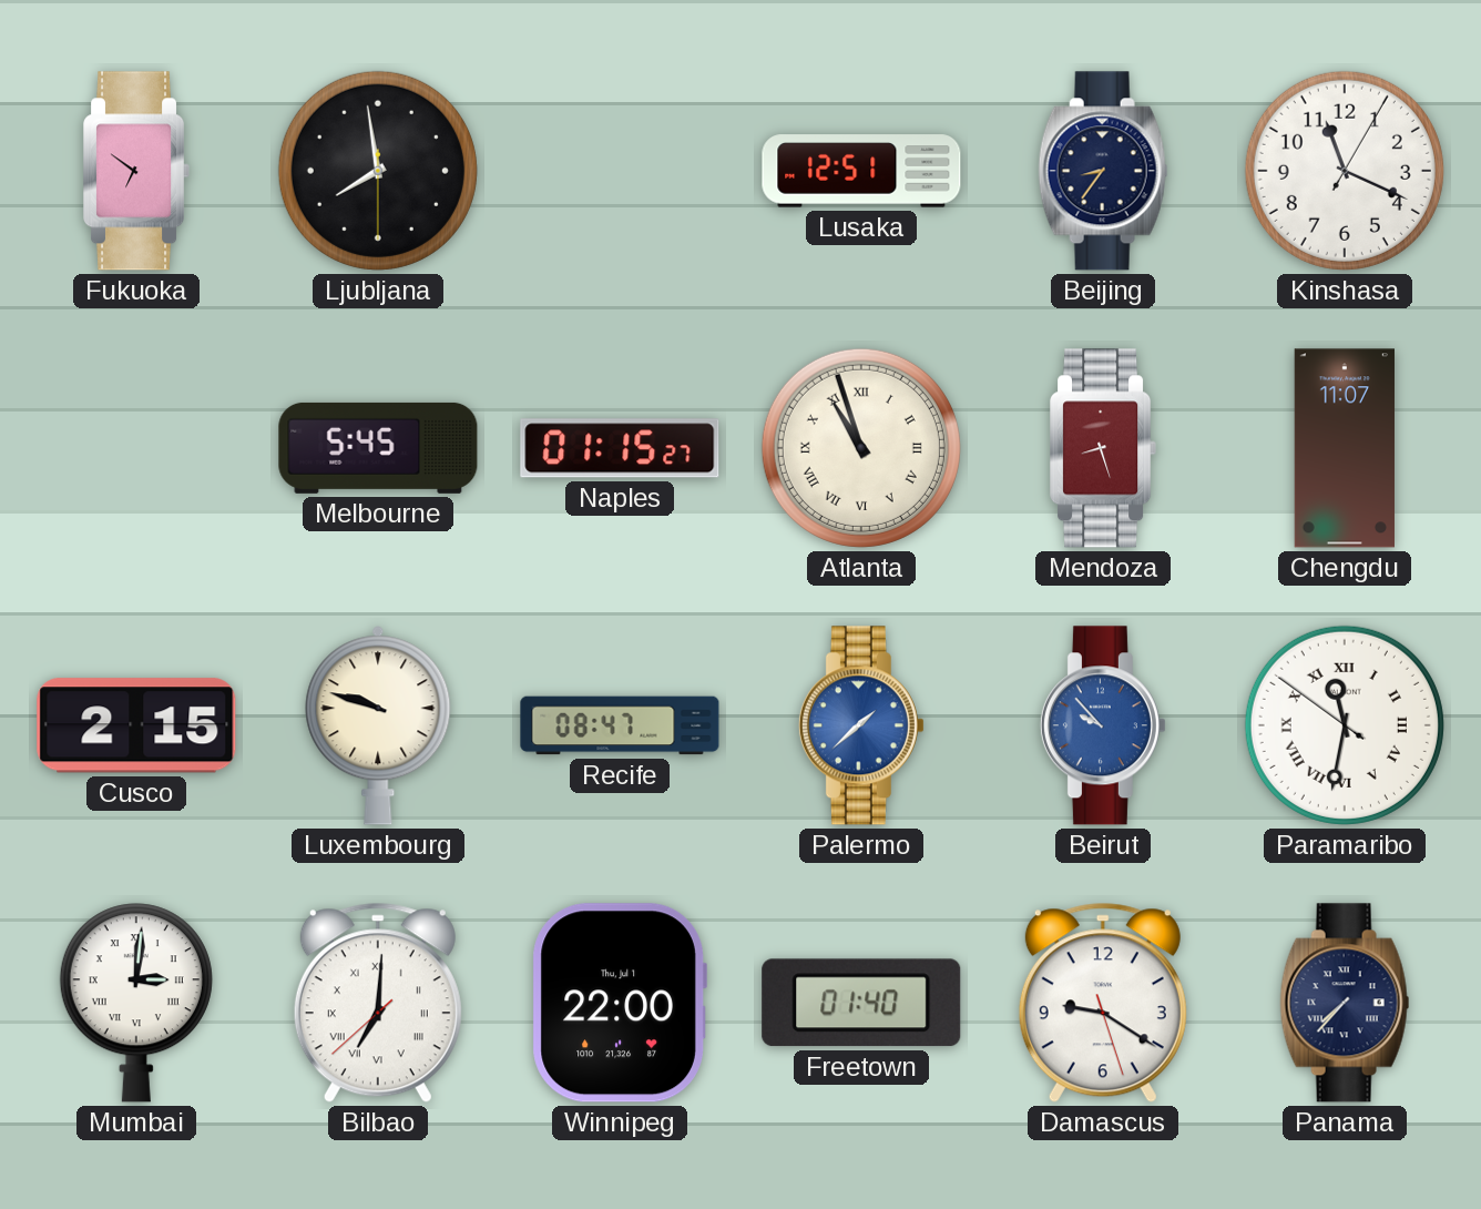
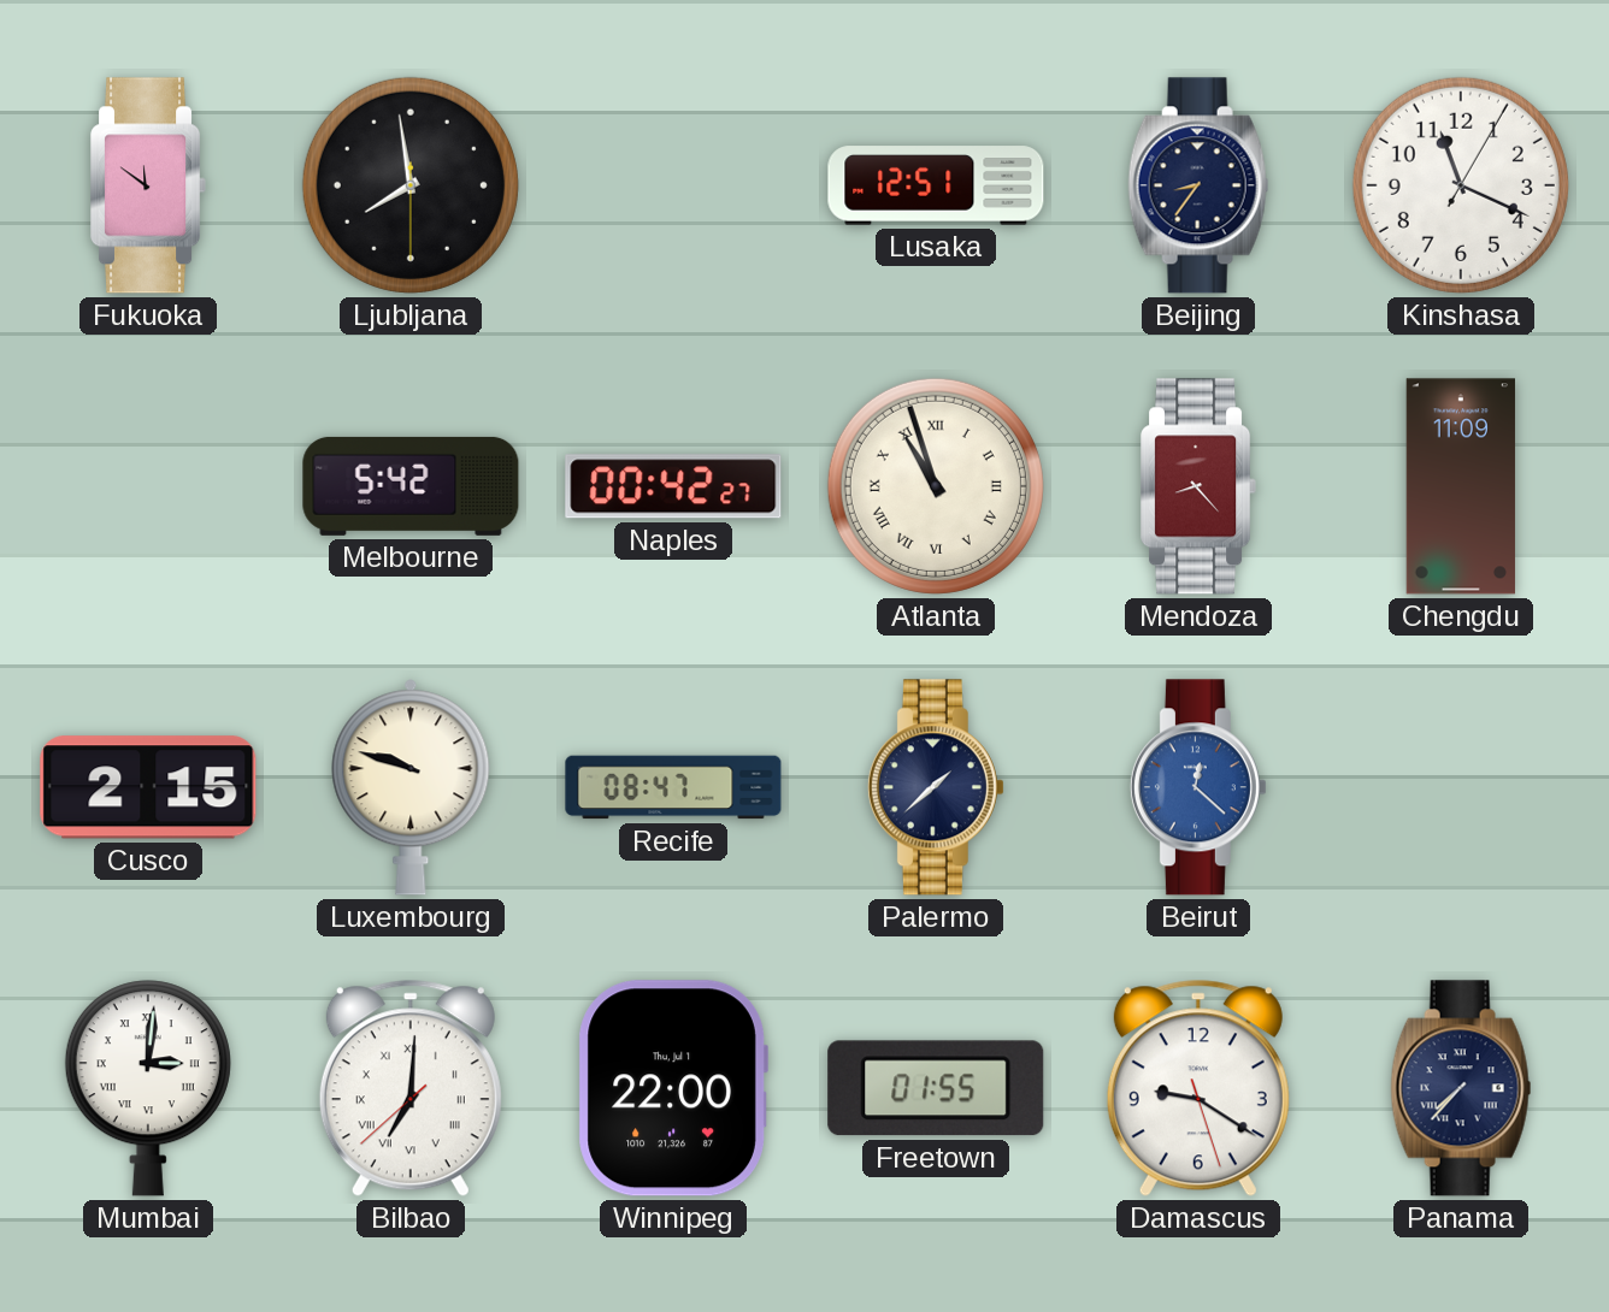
Fukuoka: 6:51 -> 11:51 (149, 185)
Melbourne: 5:45 -> 5:42 (411, 486)
Naples: 01:15 -> 00:42 (673, 486)
Mendoza: 8:27 -> 8:23 (1200, 486)
Chengdu: 11:07 -> 11:09 (1460, 486)
Palermo dial: blue -> navy (936, 787)
Beirut: 9:53 -> 12:22 (1198, 787)
Paramaribo: 11:31 -> none (1345, 725)
Freetown: 01:40 -> 01:55 (936, 1088)
